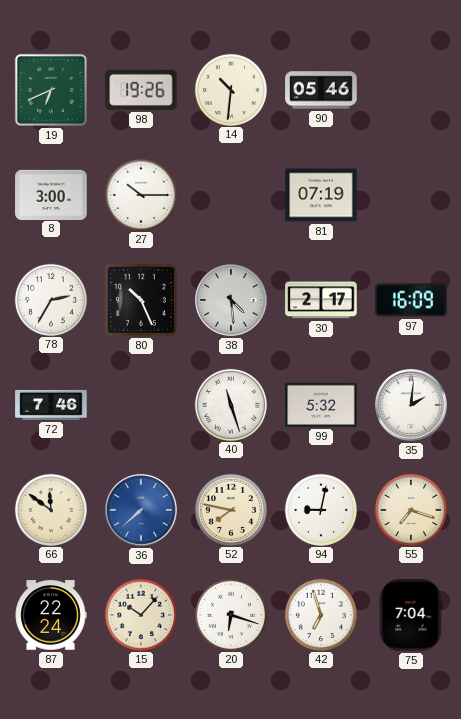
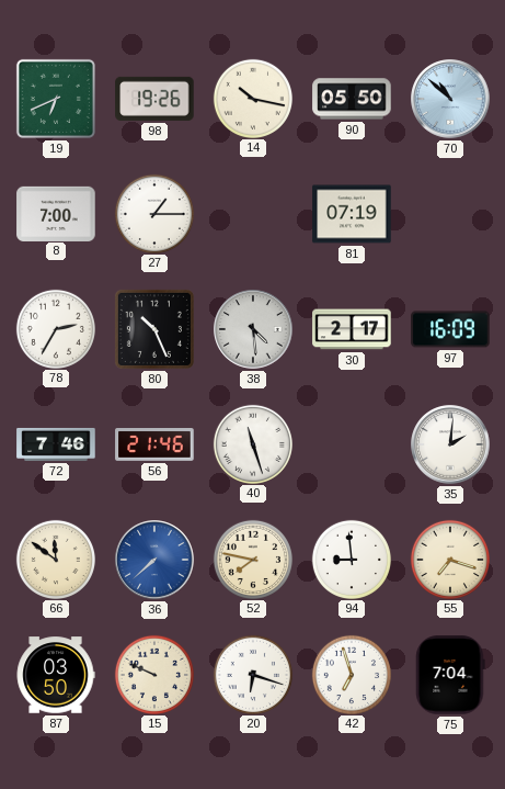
14: 10:31 -> 10:17 (252, 98)
90: 05:46 -> 05:50 (352, 99)
70: none -> 10:52 (450, 99)
8: 3:00 -> 7:00 (56, 213)
27: 10:15 -> 1:15 (153, 213)
56: none -> 21:46 (154, 446)
99: 5:32 -> none (321, 405)
94: 9:02 -> 8:59 (351, 559)
87: 22:24 -> 03:50 (56, 675)
15: 10:07 -> 9:49 (153, 674)
